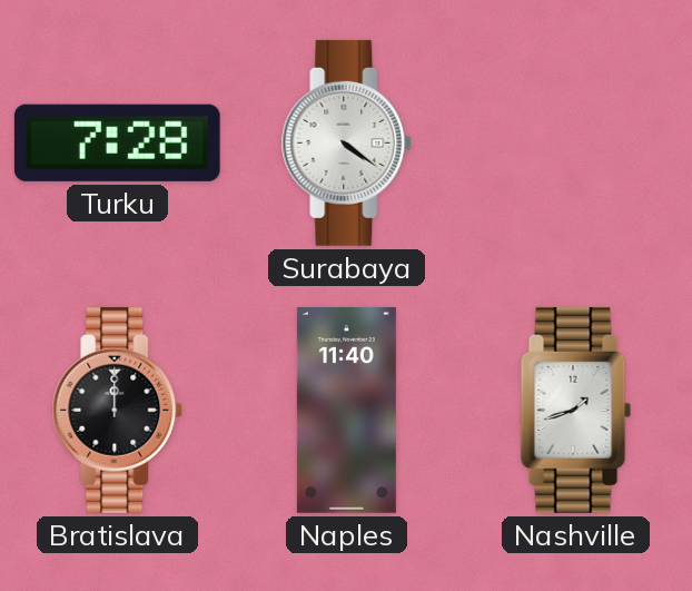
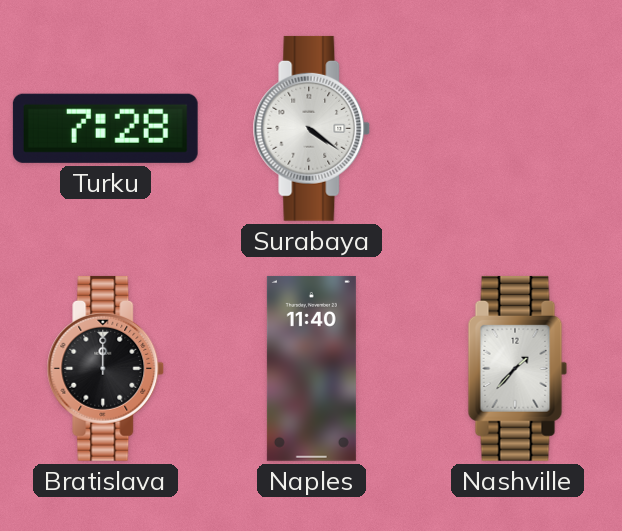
Nashville: 1:42 -> 1:37 (518, 368)
